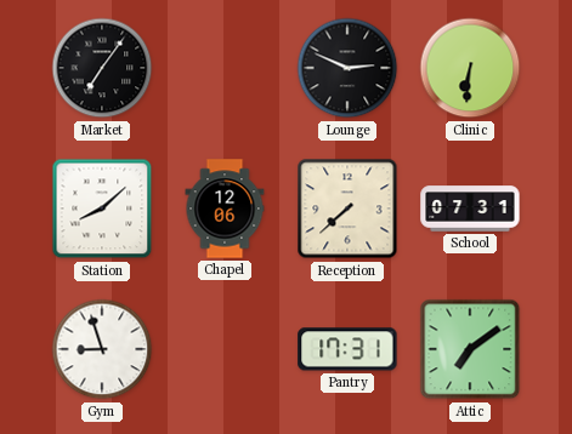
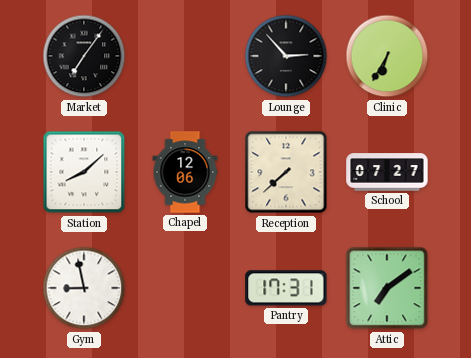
Lounge: 2:49 -> 2:53 (286, 56)
Clinic: 6:31 -> 6:35 (387, 56)
School: 07:31 -> 07:27 (387, 172)
Gym: 8:57 -> 8:58 (84, 288)
